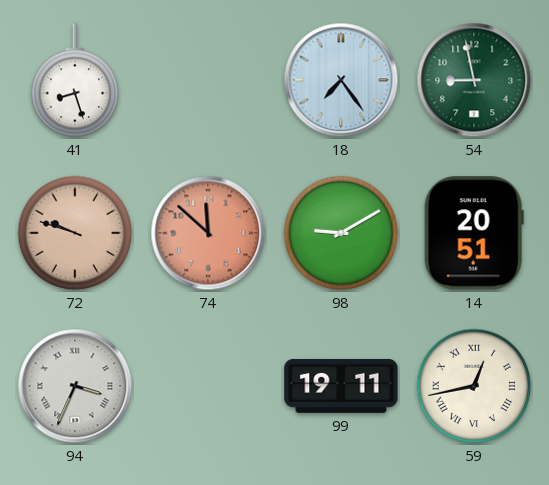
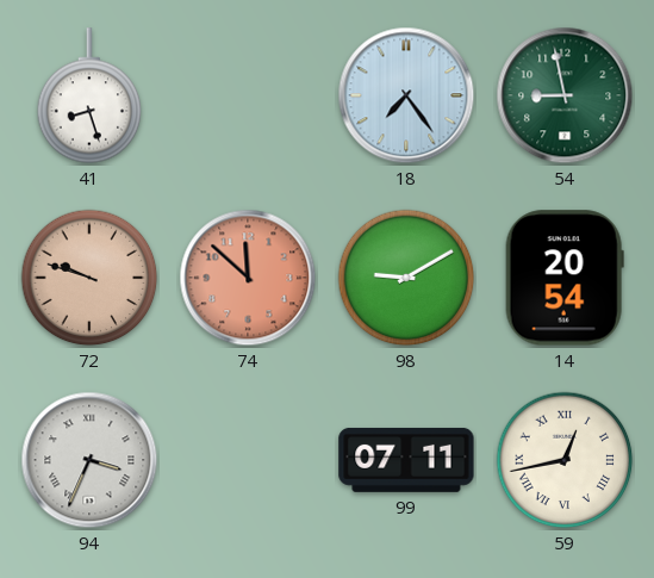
14: 20:51 -> 20:54 (565, 278)
99: 19:11 -> 07:11 (406, 460)
